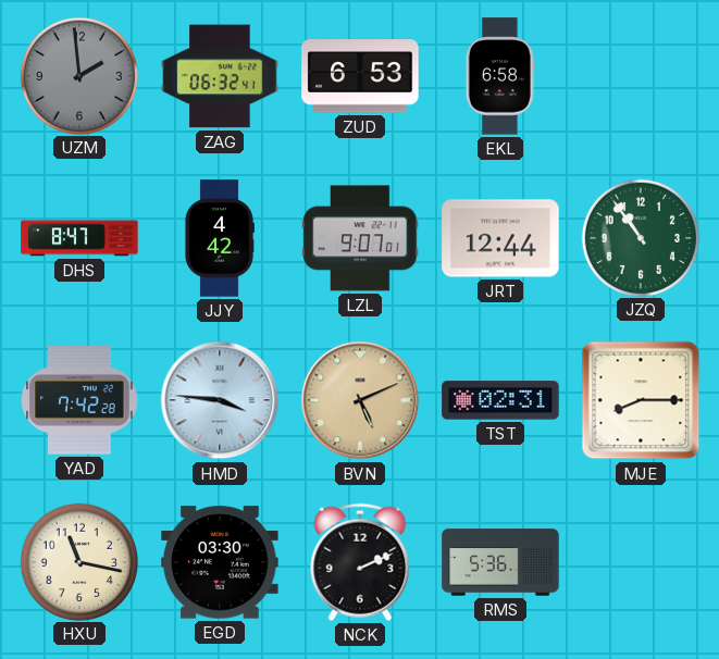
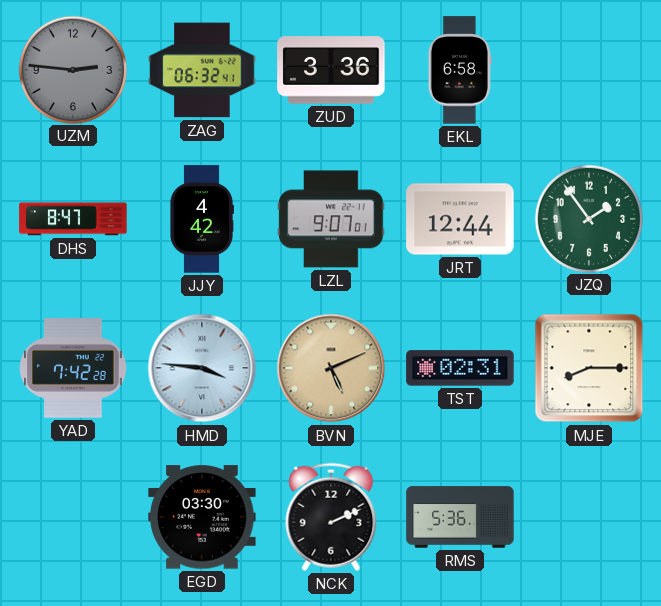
UZM: 1:59 -> 2:46 (72, 69)
ZUD: 6:53 -> 3:36 (331, 70)
JZQ: 10:54 -> 1:54 (588, 218)
HXU: 11:17 -> none (78, 561)
